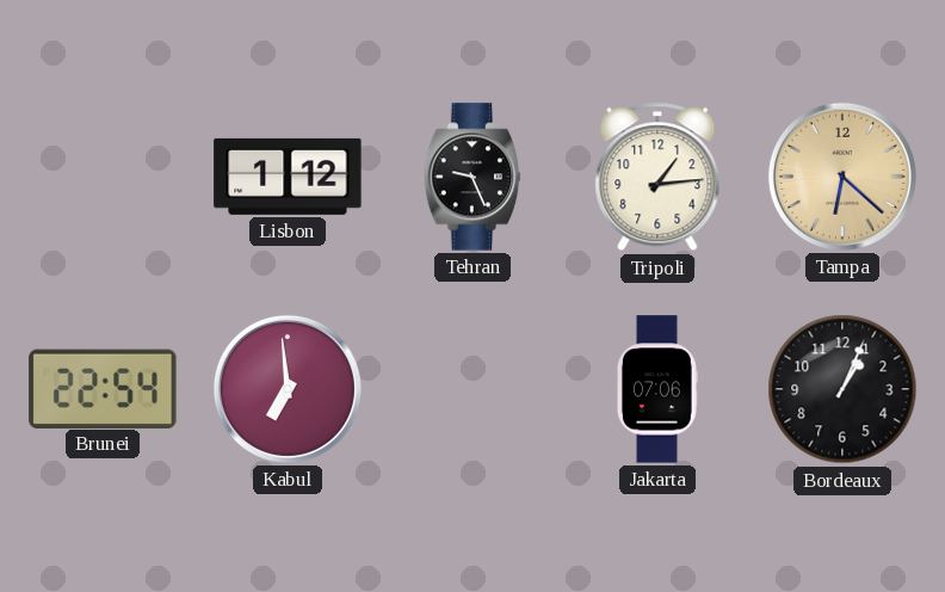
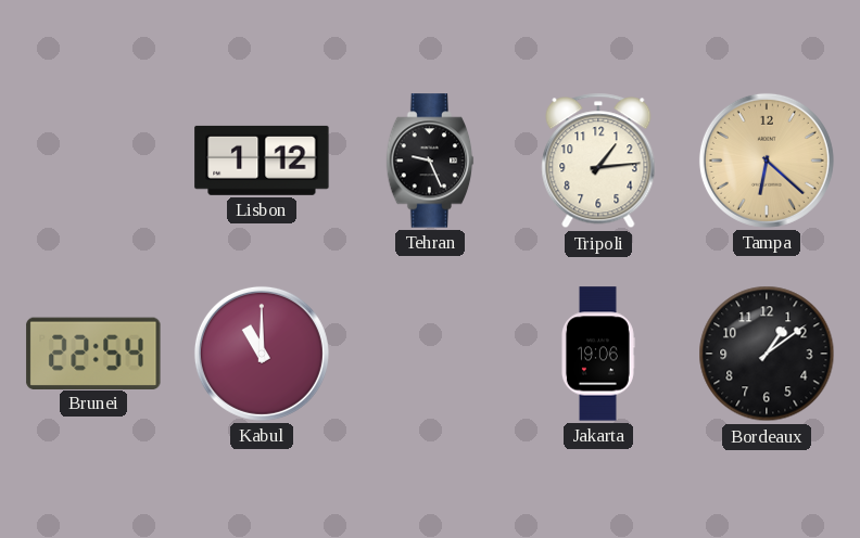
Kabul: 6:59 -> 11:00 (262, 354)
Jakarta: 07:06 -> 19:06 (597, 354)
Bordeaux: 1:04 -> 1:09 (767, 354)
